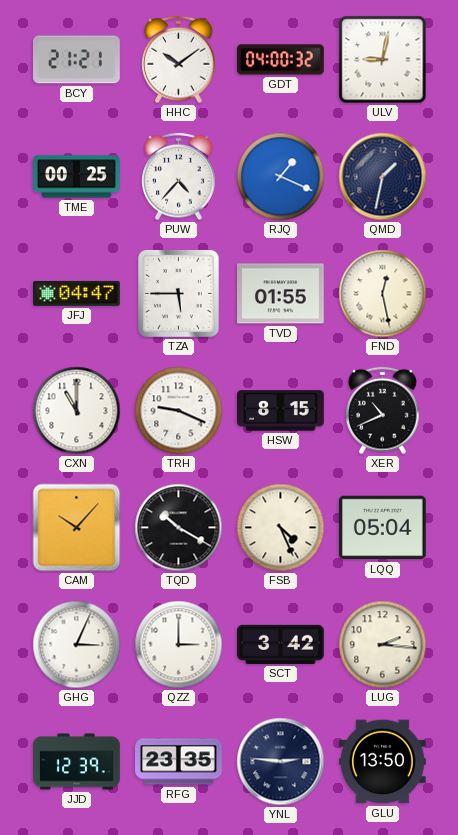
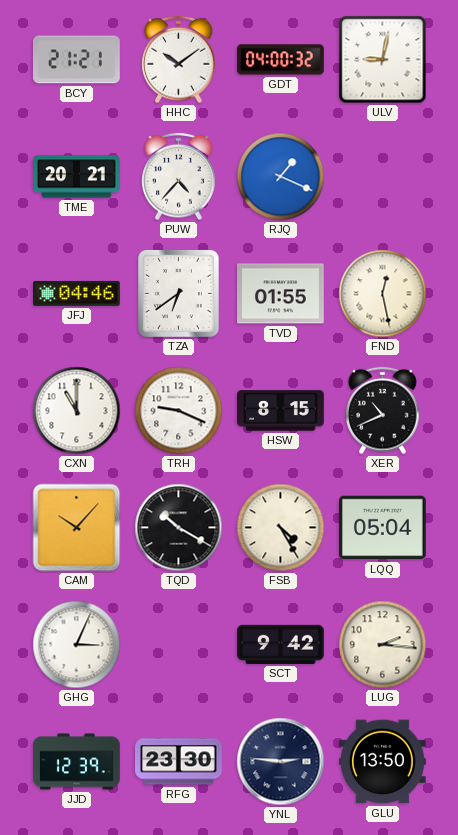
TME: 00:25 -> 20:21 (77, 177)
QMD: 1:32 -> none (383, 177)
JFJ: 04:47 -> 04:46 (77, 293)
TZA: 5:45 -> 6:39 (178, 293)
FSB: 4:26 -> 4:25 (281, 528)
QZZ: 3:00 -> none (179, 645)
SCT: 3:42 -> 9:42 (281, 644)
RFG: 23:35 -> 23:30 (179, 762)
